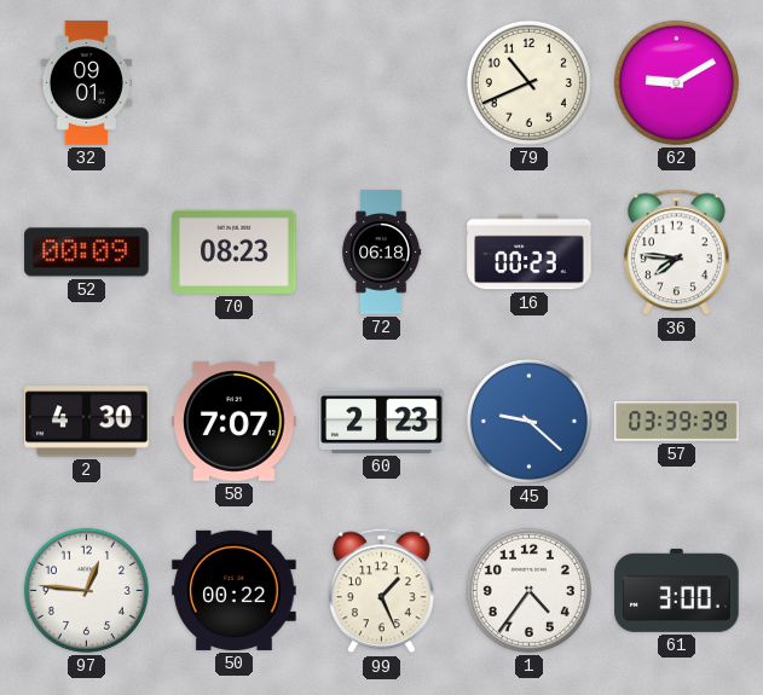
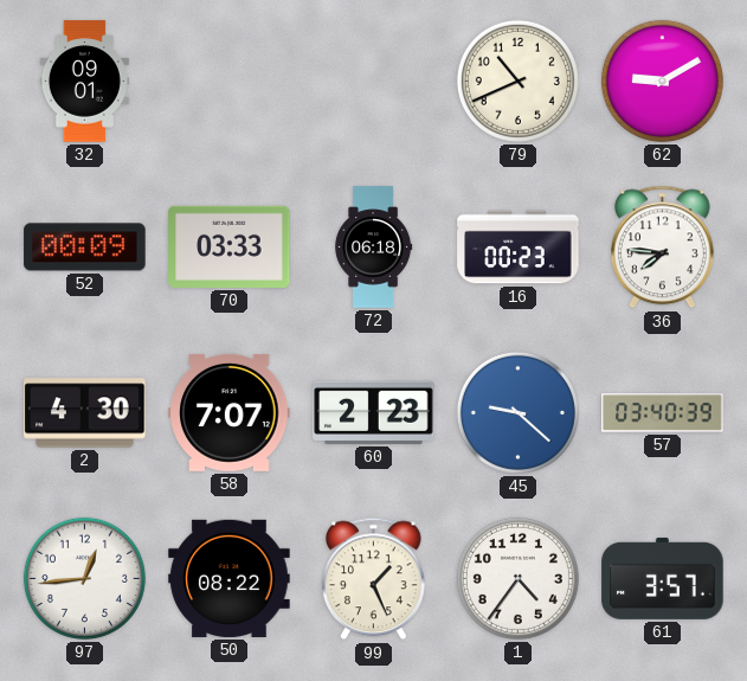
70: 08:23 -> 03:33 (230, 246)
57: 03:39 -> 03:40 (663, 413)
97: 12:46 -> 12:44 (84, 578)
50: 00:22 -> 08:22 (230, 578)
61: 3:00 -> 3:57 (663, 578)
